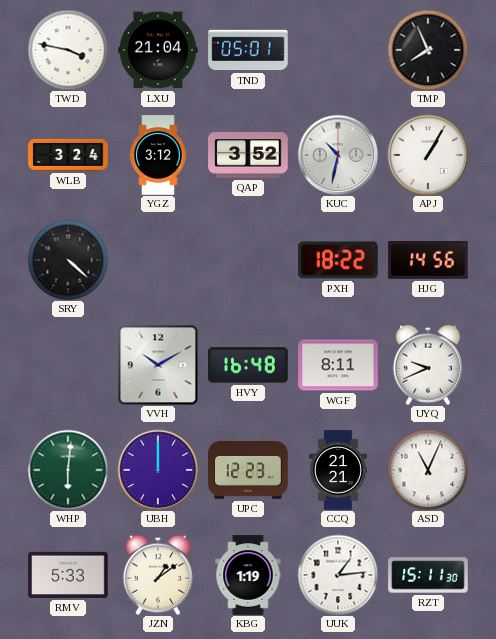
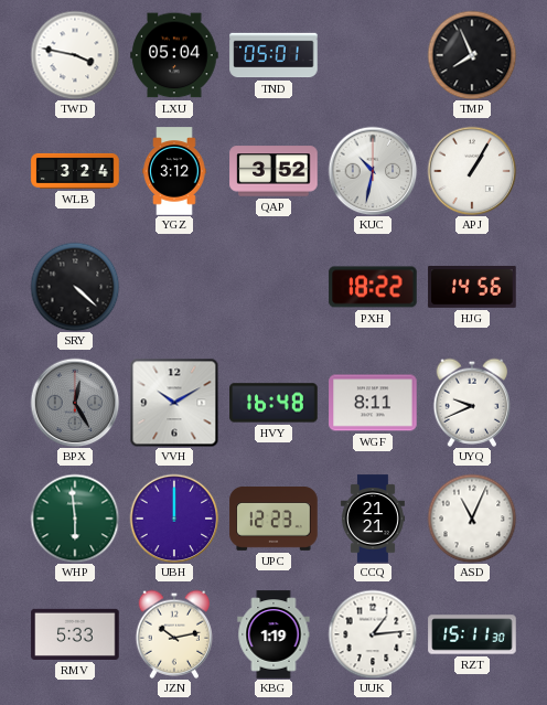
LXU: 21:04 -> 05:04 (174, 55)
BPX: none -> 12:25 (75, 403)
WHP: 6:01 -> 5:59 (75, 519)
JZN: 1:09 -> 10:13 (174, 634)
